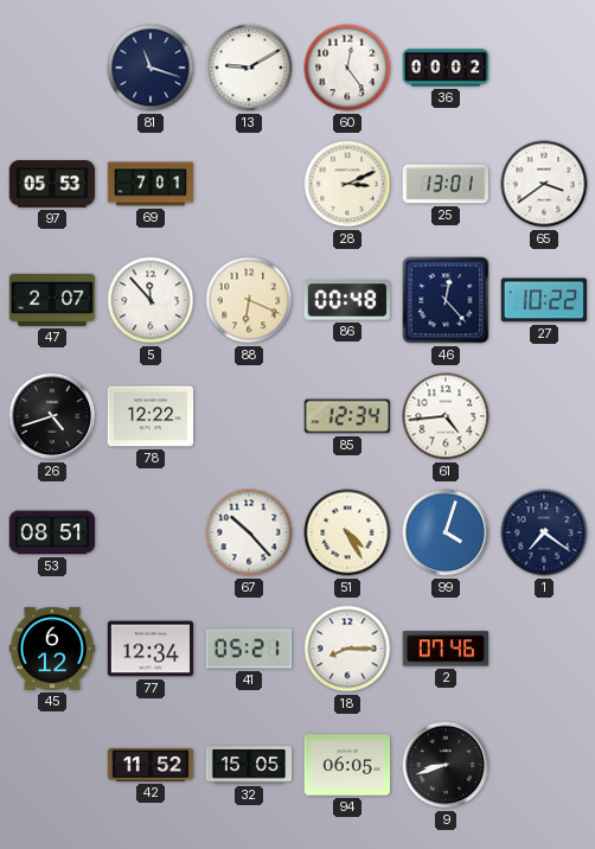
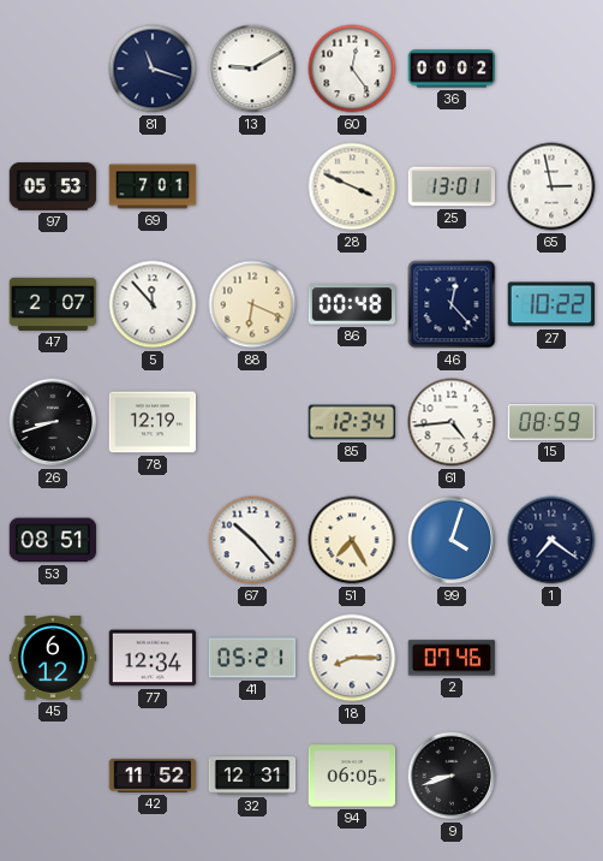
28: 3:11 -> 3:49 (352, 186)
65: 3:39 -> 2:58 (551, 186)
26: 4:42 -> 8:42 (53, 422)
78: 12:22 -> 12:19 (153, 422)
15: none -> 08:59 (551, 422)
51: 4:25 -> 7:25 (352, 540)
32: 15:05 -> 12:31 (252, 776)
